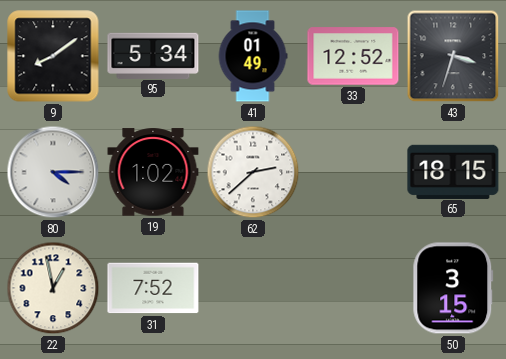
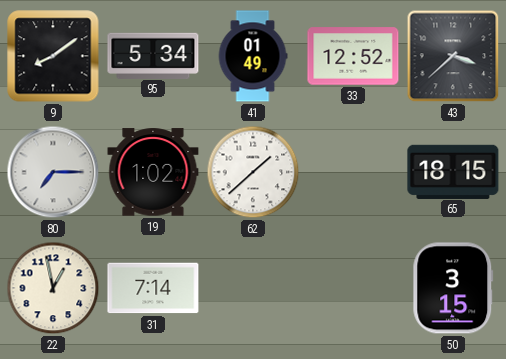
43: 3:33 -> 3:38 (453, 56)
80: 4:15 -> 7:15 (53, 172)
62: 2:38 -> 1:38 (253, 172)
31: 7:52 -> 7:14 (153, 288)
